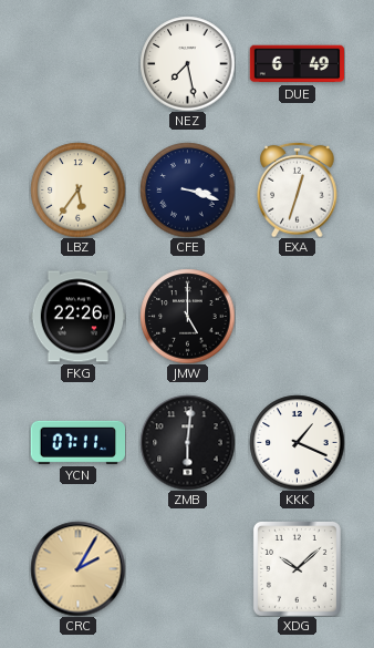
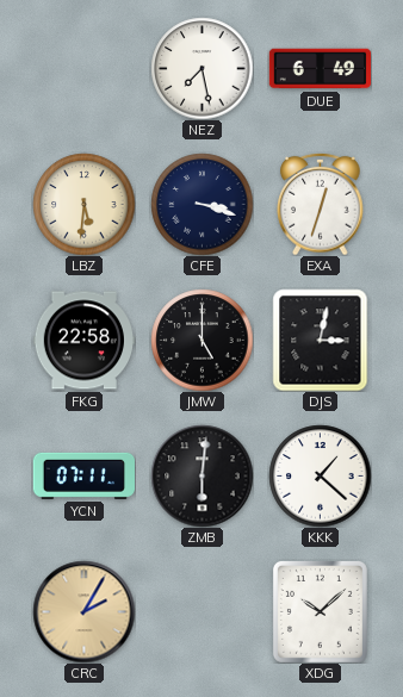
LBZ: 5:36 -> 5:31 (83, 204)
FKG: 22:26 -> 22:58 (83, 341)
DJS: none -> 3:02 (321, 340)
KKK: 1:19 -> 1:22 (320, 475)
